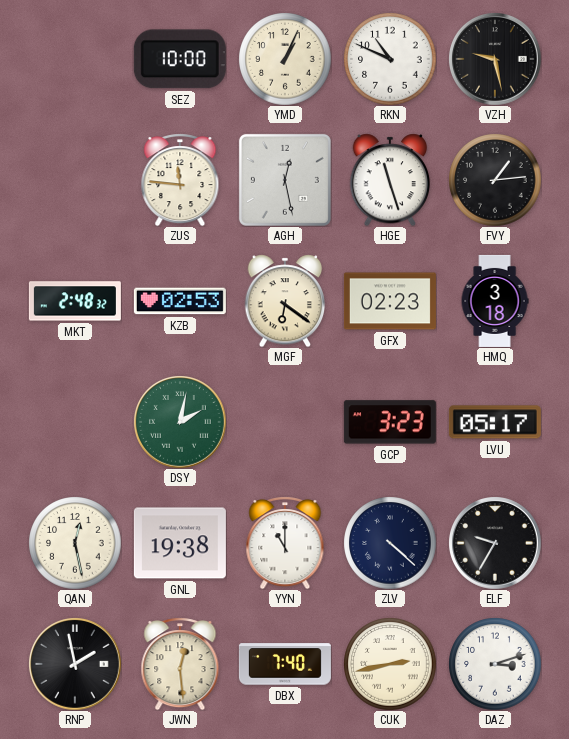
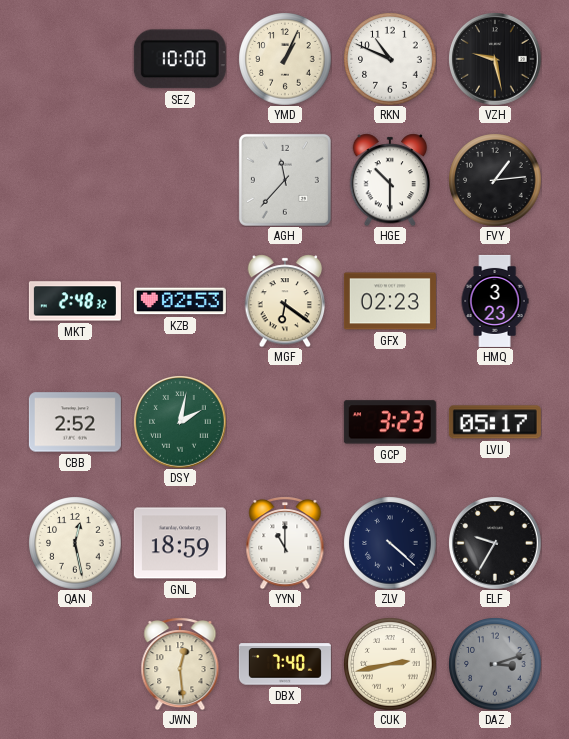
ZUS: 11:46 -> none (180, 180)
AGH: 12:28 -> 11:37 (285, 180)
HGE: 11:27 -> 10:30 (390, 180)
HMQ: 3:18 -> 3:23 (495, 301)
CBB: none -> 2:52 (75, 422)
GNL: 19:38 -> 18:59 (180, 543)
RNP: 1:58 -> none (75, 664)
DAZ dial: white -> grey (495, 664)
